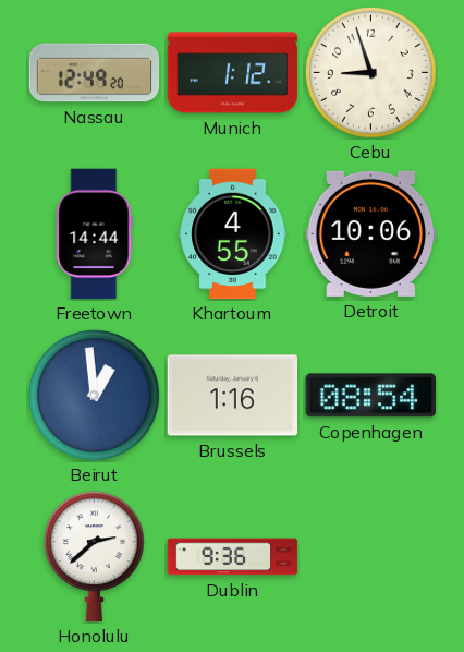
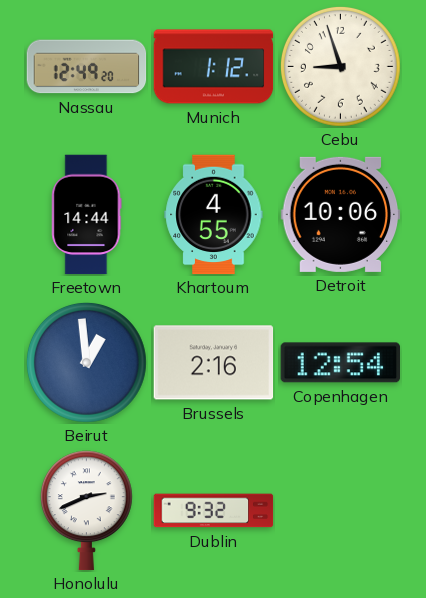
Brussels: 1:16 -> 2:16 (214, 363)
Copenhagen: 08:54 -> 12:54 (341, 363)
Honolulu: 2:38 -> 2:41 (86, 511)
Dublin: 9:36 -> 9:32 (214, 511)
